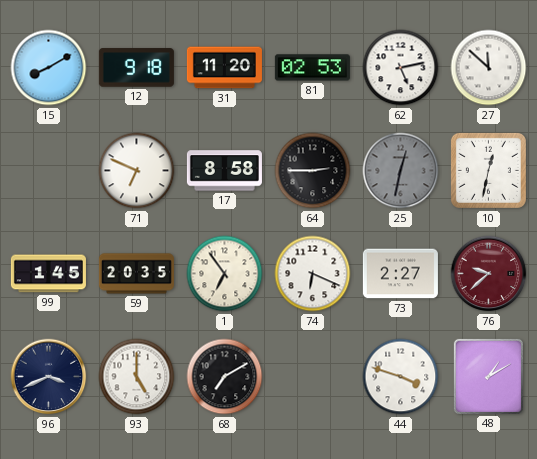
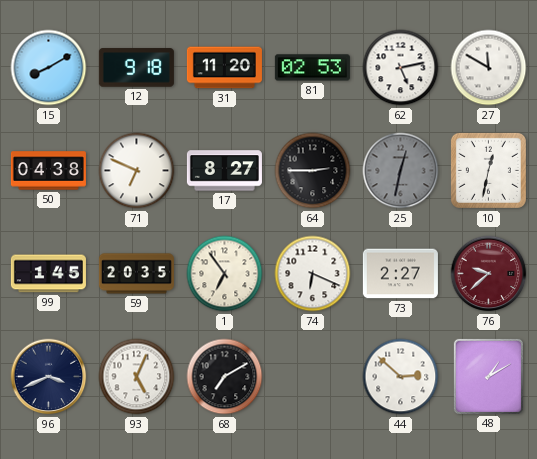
27: 11:52 -> 11:50 (489, 68)
50: none -> 04:38 (48, 171)
17: 8:58 -> 8:27 (224, 171)
93: 5:00 -> 5:04 (137, 377)
44: 3:48 -> 2:52 (401, 377)
